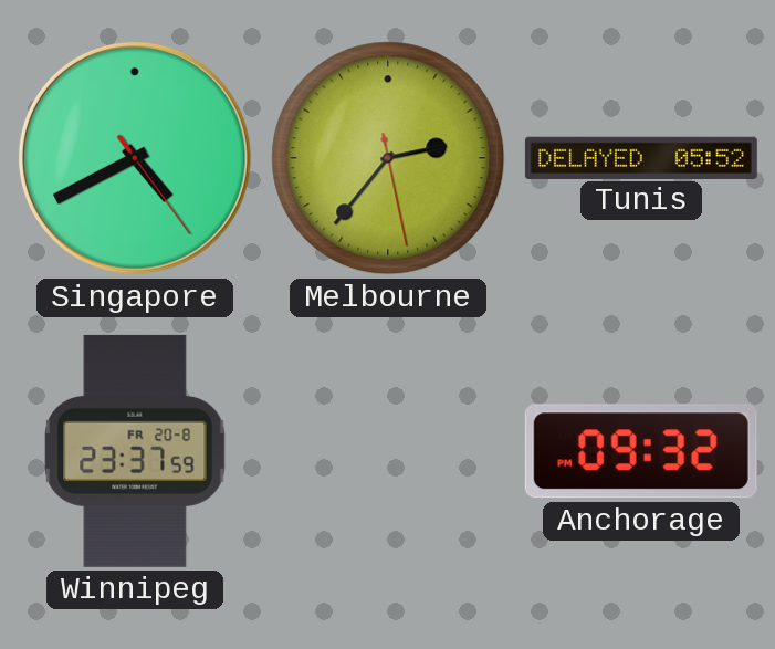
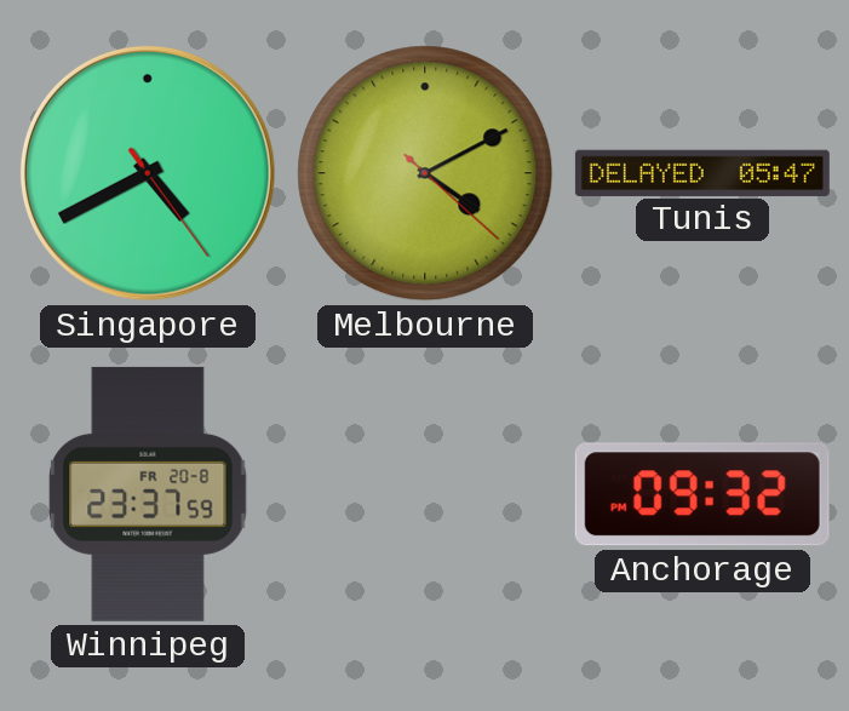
Melbourne: 2:36 -> 4:10 (425, 173)
Tunis: 05:52 -> 05:47 (702, 172)
